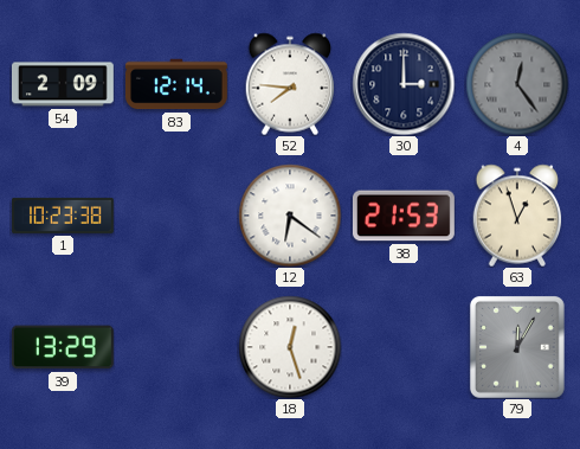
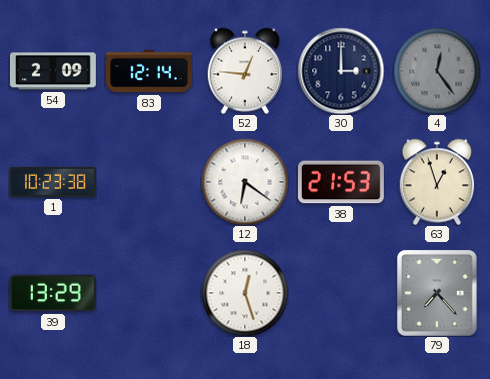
52: 7:46 -> 12:46 (245, 71)
79: 12:05 -> 7:23 (437, 293)
